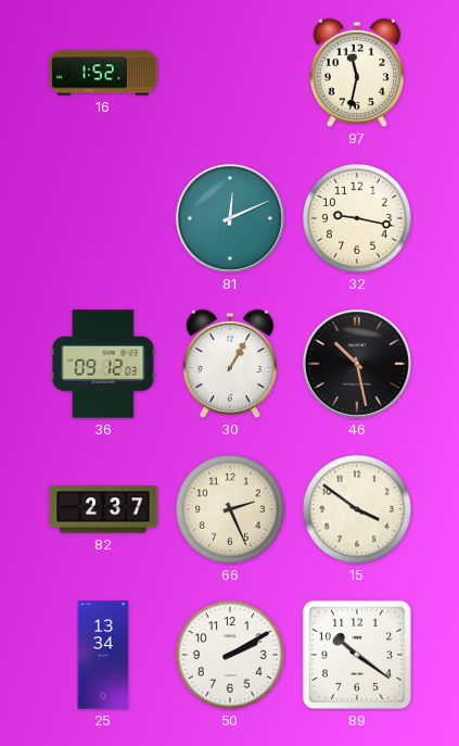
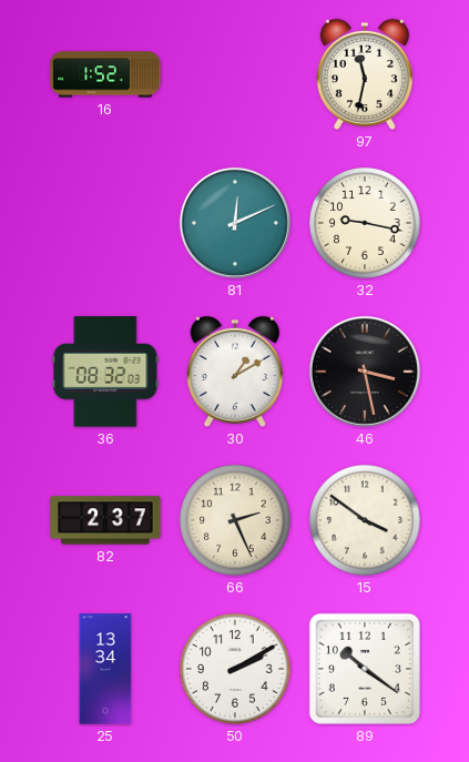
36: 09:12 -> 08:32 (105, 372)
30: 1:05 -> 1:10 (234, 372)
46: 10:28 -> 3:28 (365, 372)
